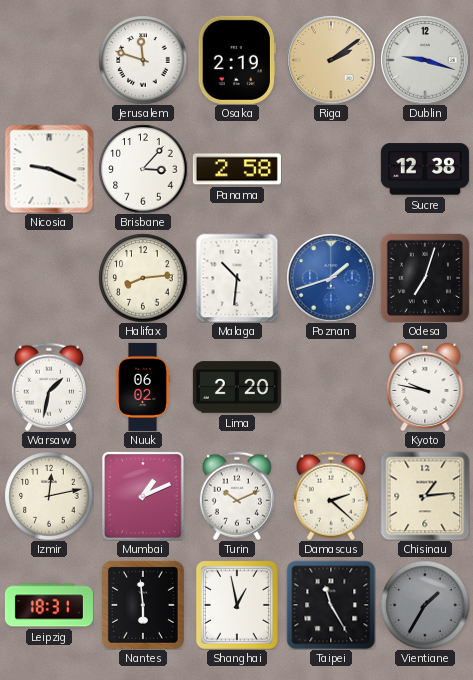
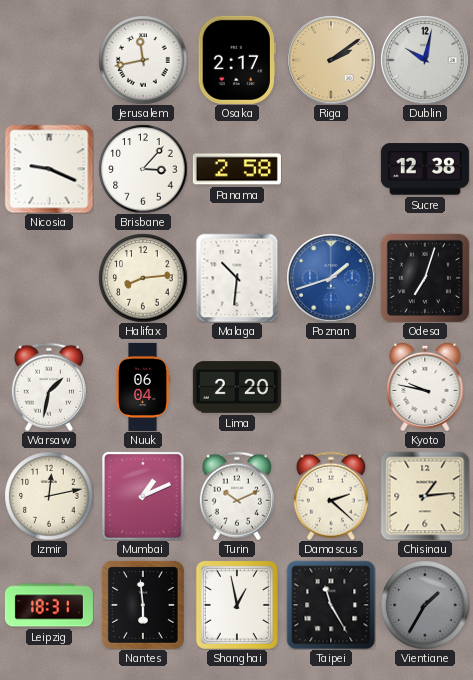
Jerusalem: 11:48 -> 11:43 (143, 60)
Osaka: 2:19 -> 2:17 (237, 60)
Dublin: 9:18 -> 10:02 (425, 60)
Nuuk: 06:02 -> 06:04 (143, 387)
